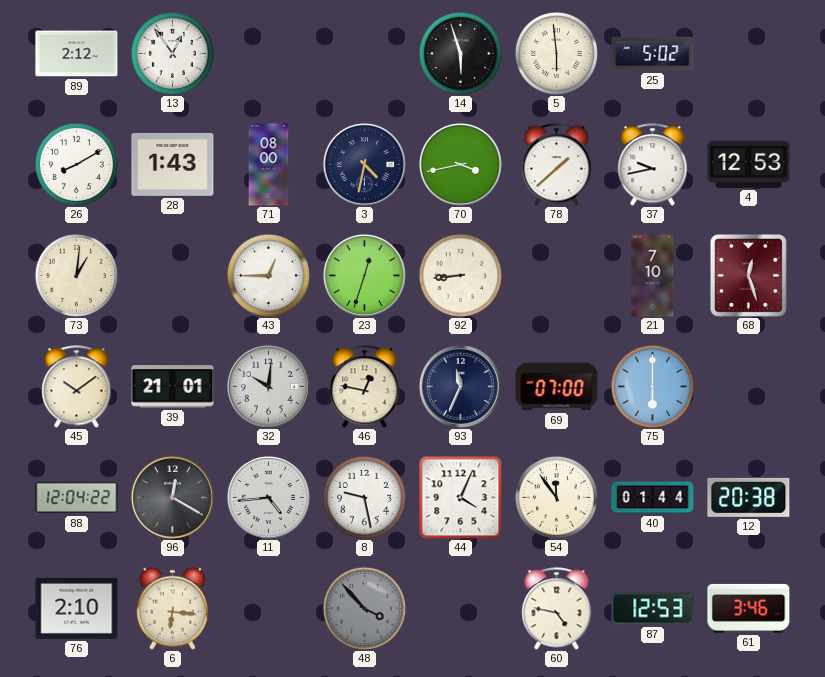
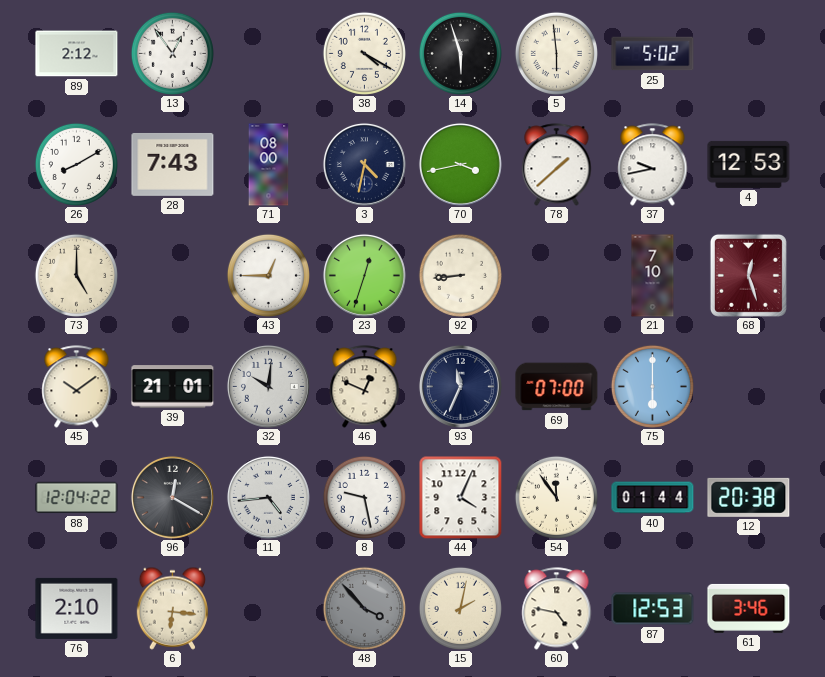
38: none -> 4:20 (364, 53)
28: 1:43 -> 7:43 (173, 164)
73: 1:01 -> 5:00 (76, 275)
46: 12:47 -> 12:49 (365, 387)
15: none -> 2:02 (460, 608)
